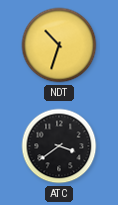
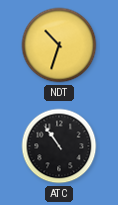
ATC: 3:39 -> 10:54 (59, 146)
